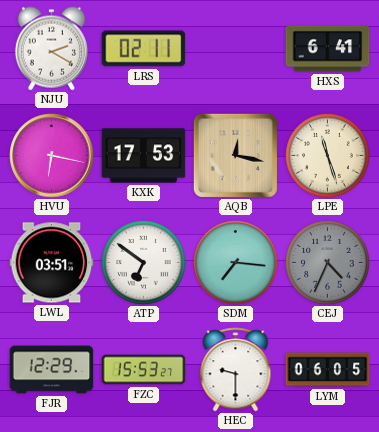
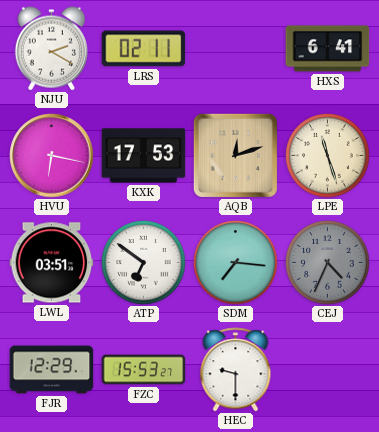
AQB: 12:17 -> 12:12 (235, 155)
LYM: 06:05 -> none (328, 370)
